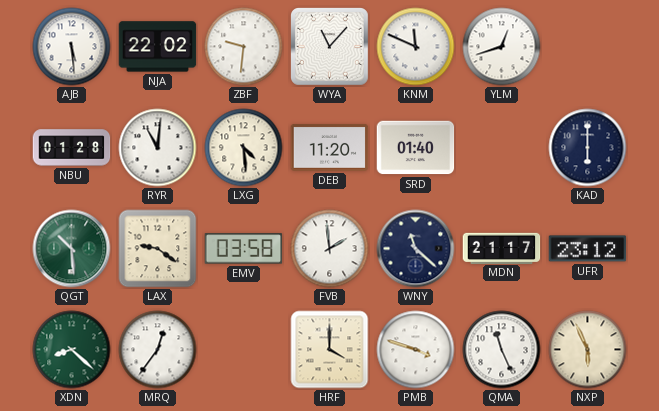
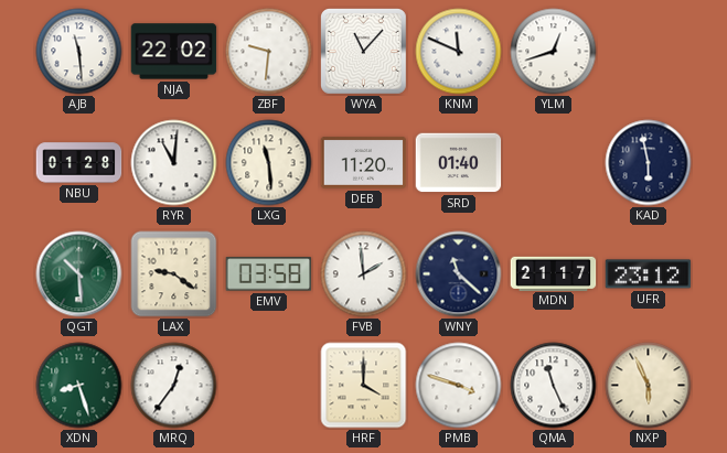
AJB: 5:29 -> 11:29 (79, 52)
LXG: 4:29 -> 11:29 (269, 163)
KAD: 6:00 -> 5:58 (649, 163)
XDN: 8:22 -> 8:27 (79, 386)
